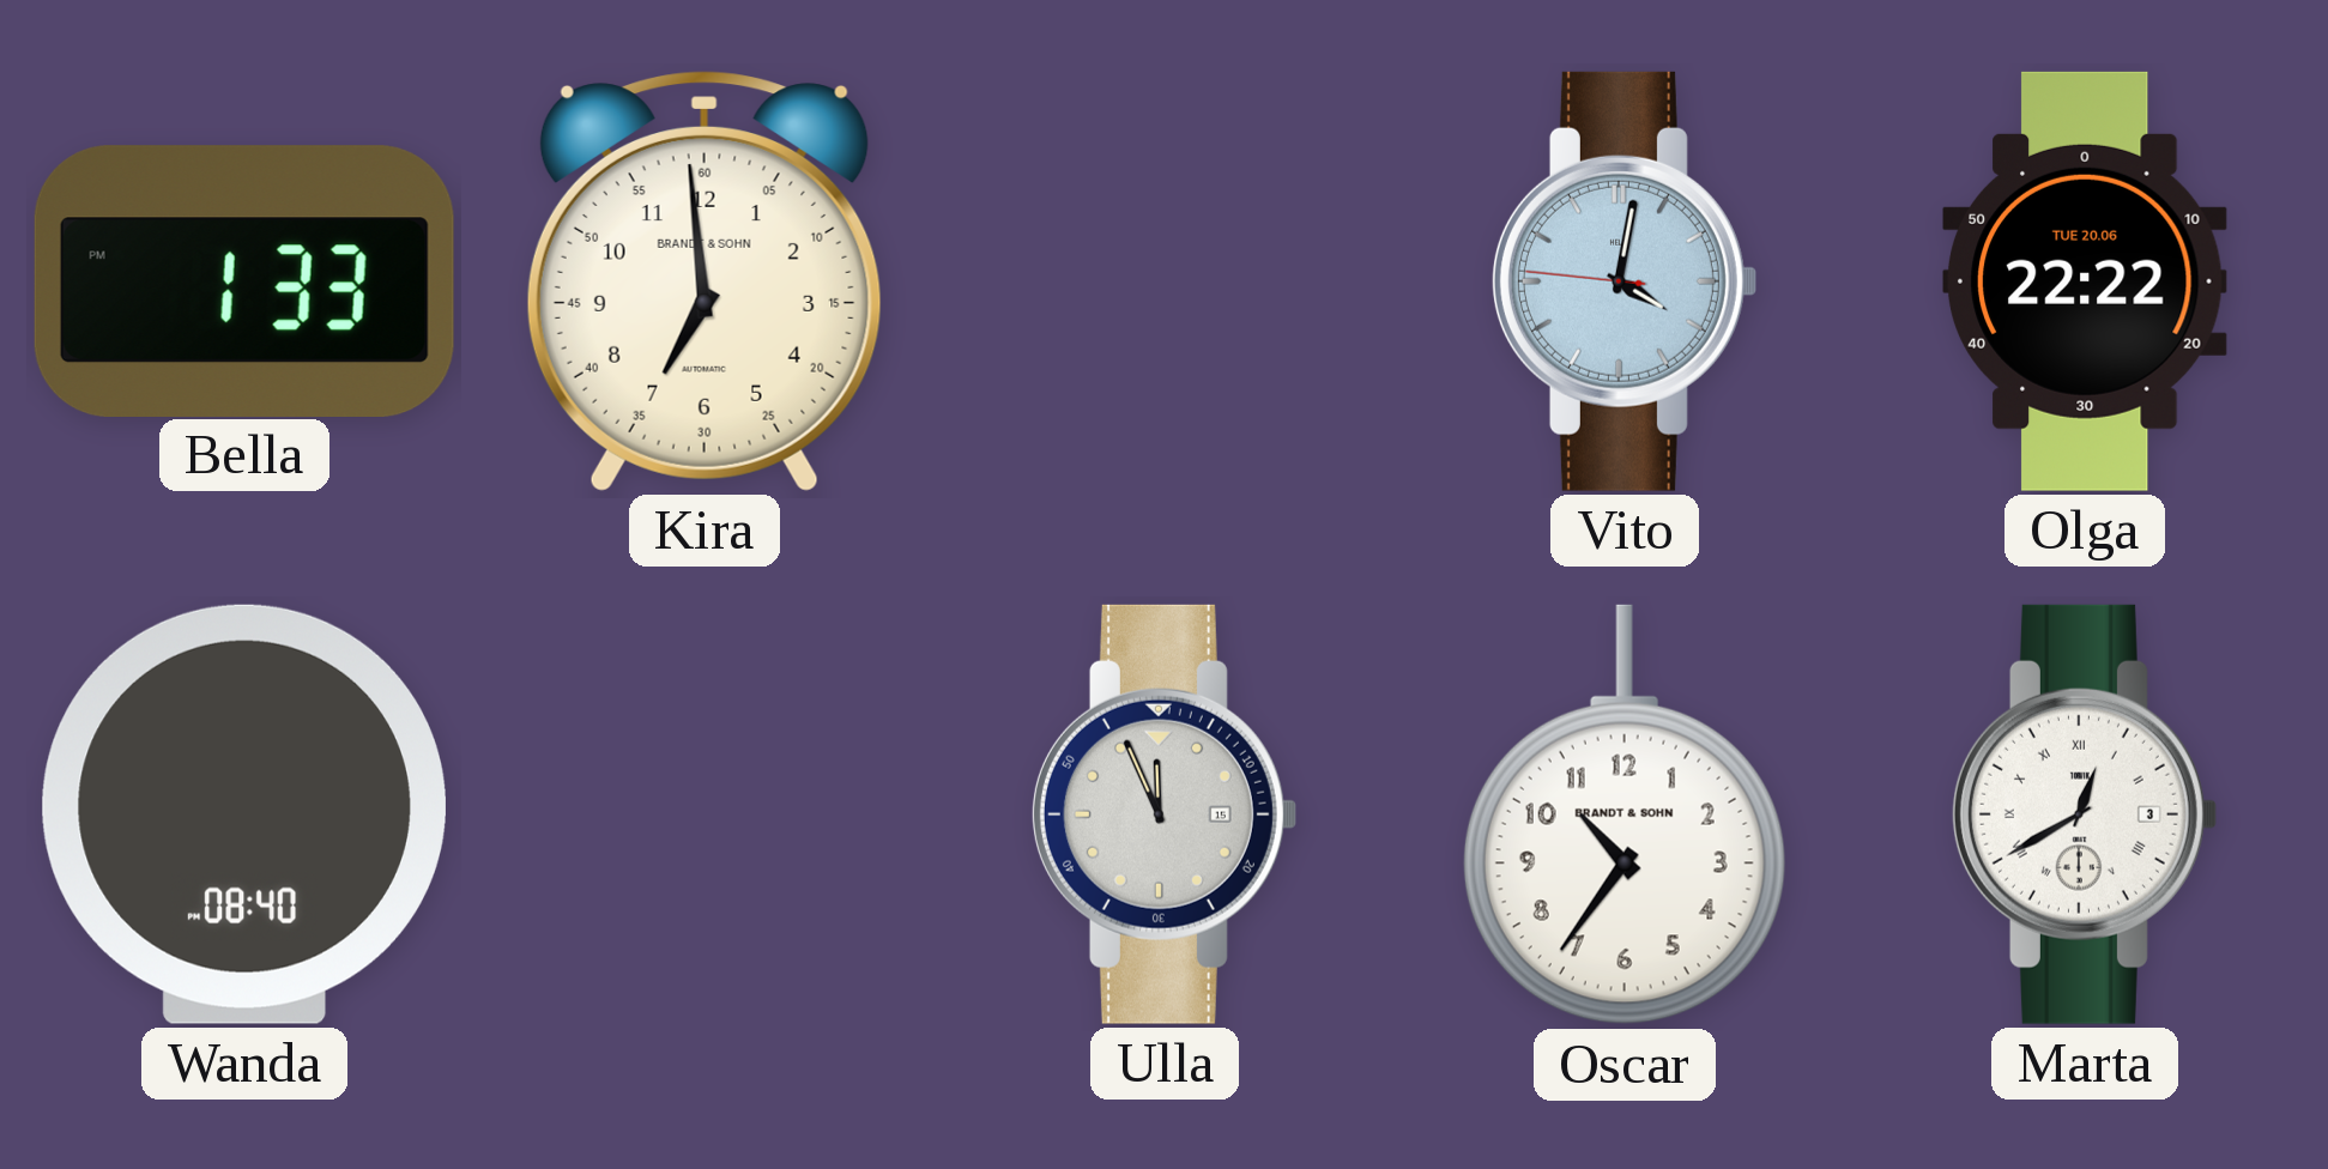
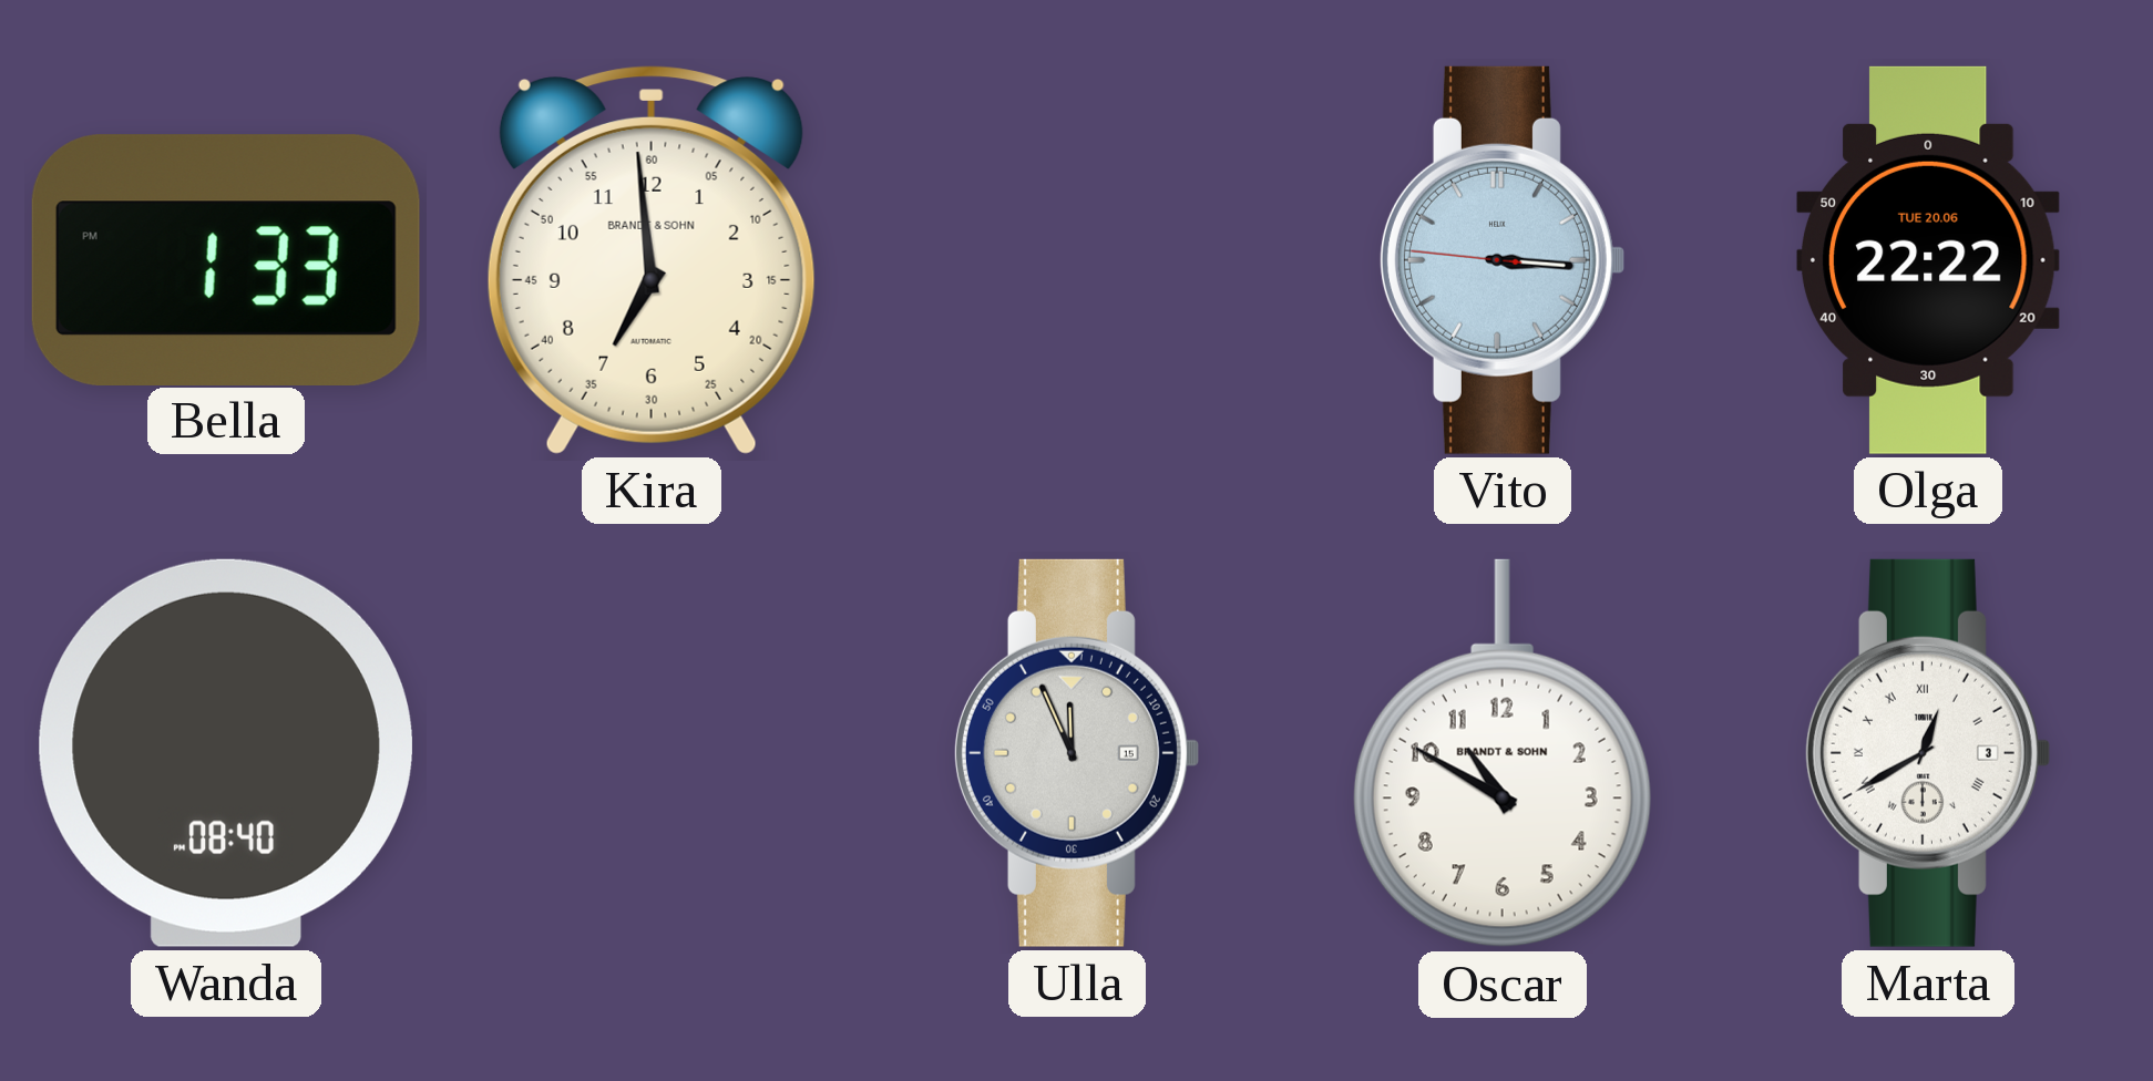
Vito: 4:01 -> 3:15 (1501, 260)
Oscar: 10:36 -> 10:50 (1503, 753)
